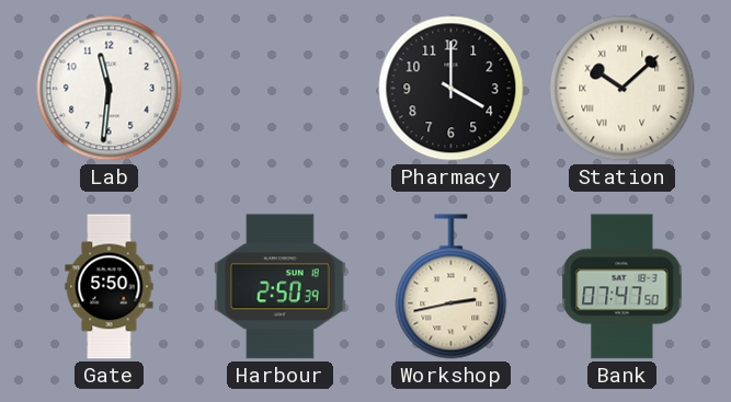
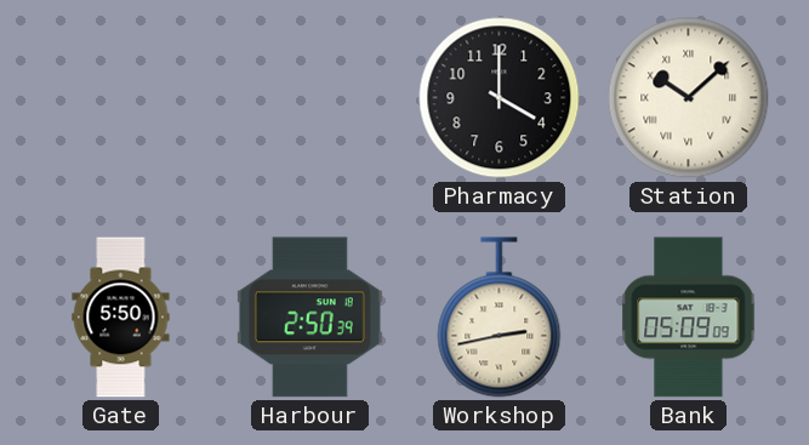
Lab: 11:31 -> none (110, 89)
Bank: 07:47 -> 05:09 (689, 318)
